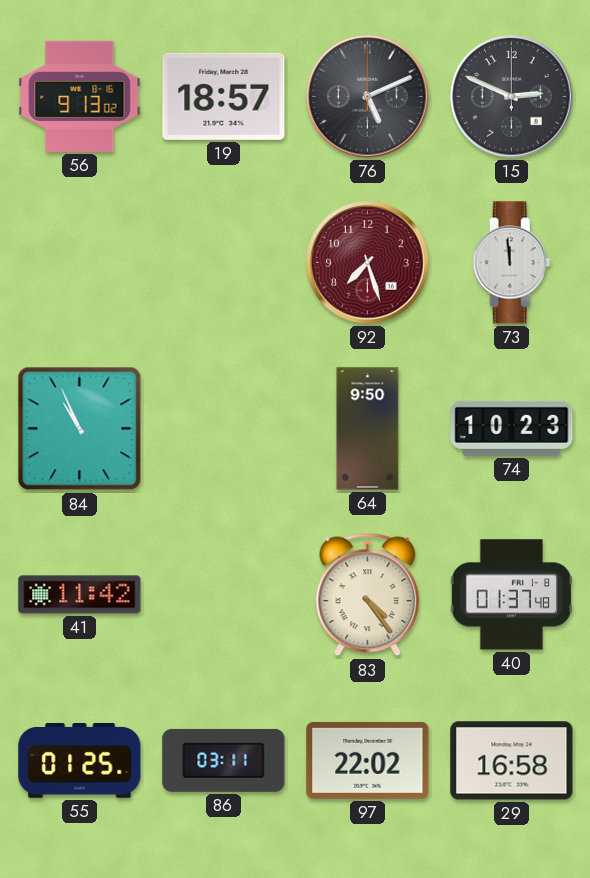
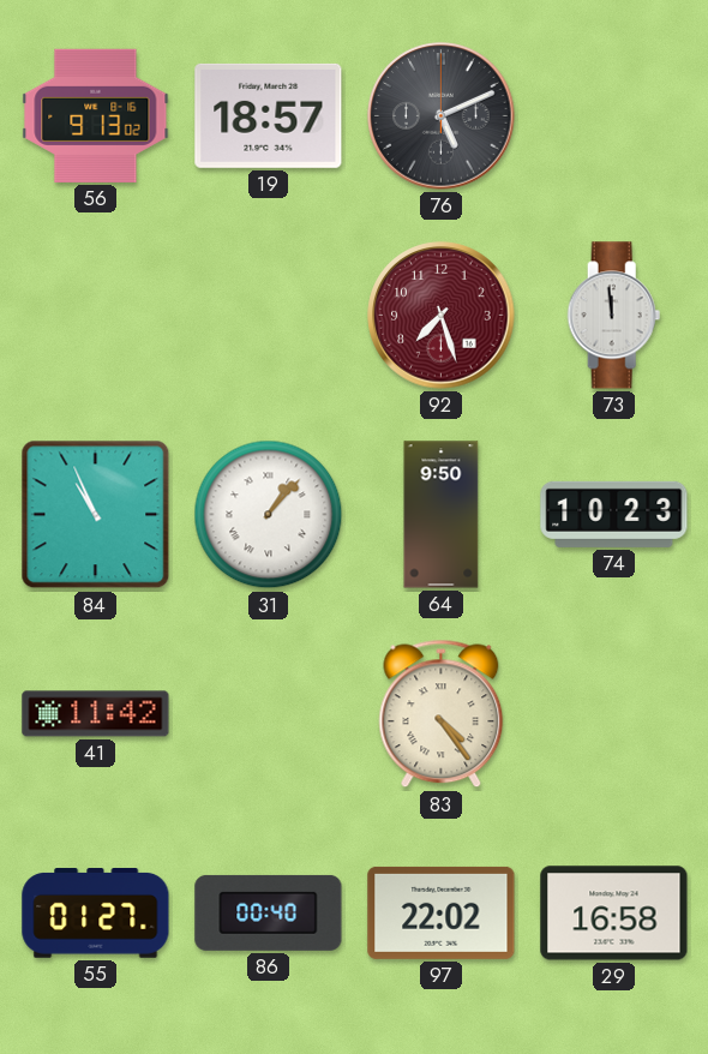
15: 2:49 -> none (512, 97)
31: none -> 1:07 (269, 515)
40: 01:37 -> none (511, 595)
55: 01:25 -> 01:27 (96, 914)
86: 03:11 -> 00:40 (269, 912)
